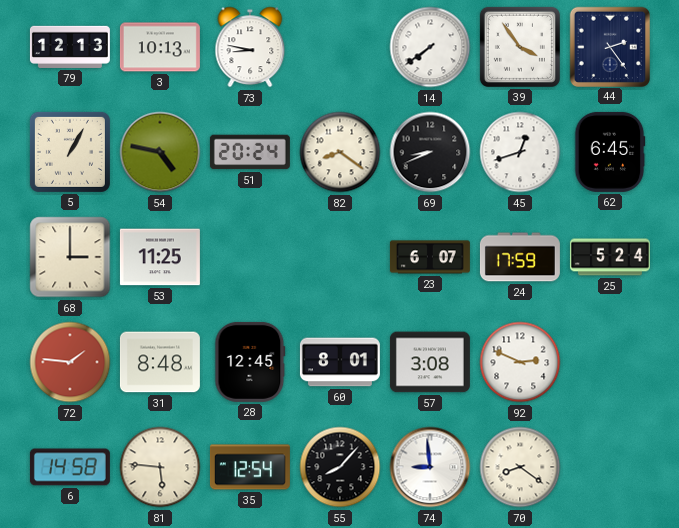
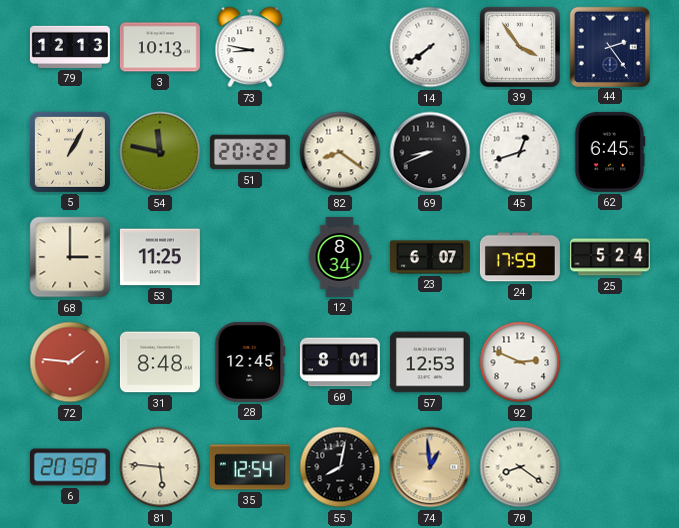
54: 4:47 -> 11:47 (160, 152)
51: 20:24 -> 20:22 (250, 152)
12: none -> 8:34 (340, 257)
57: 3:08 -> 12:53 (430, 362)
6: 14:58 -> 20:58 (70, 467)
55: 8:07 -> 8:02 (340, 467)
74: 8:59 -> 12:59 (430, 467)
74 dial: white -> champagne (430, 467)
